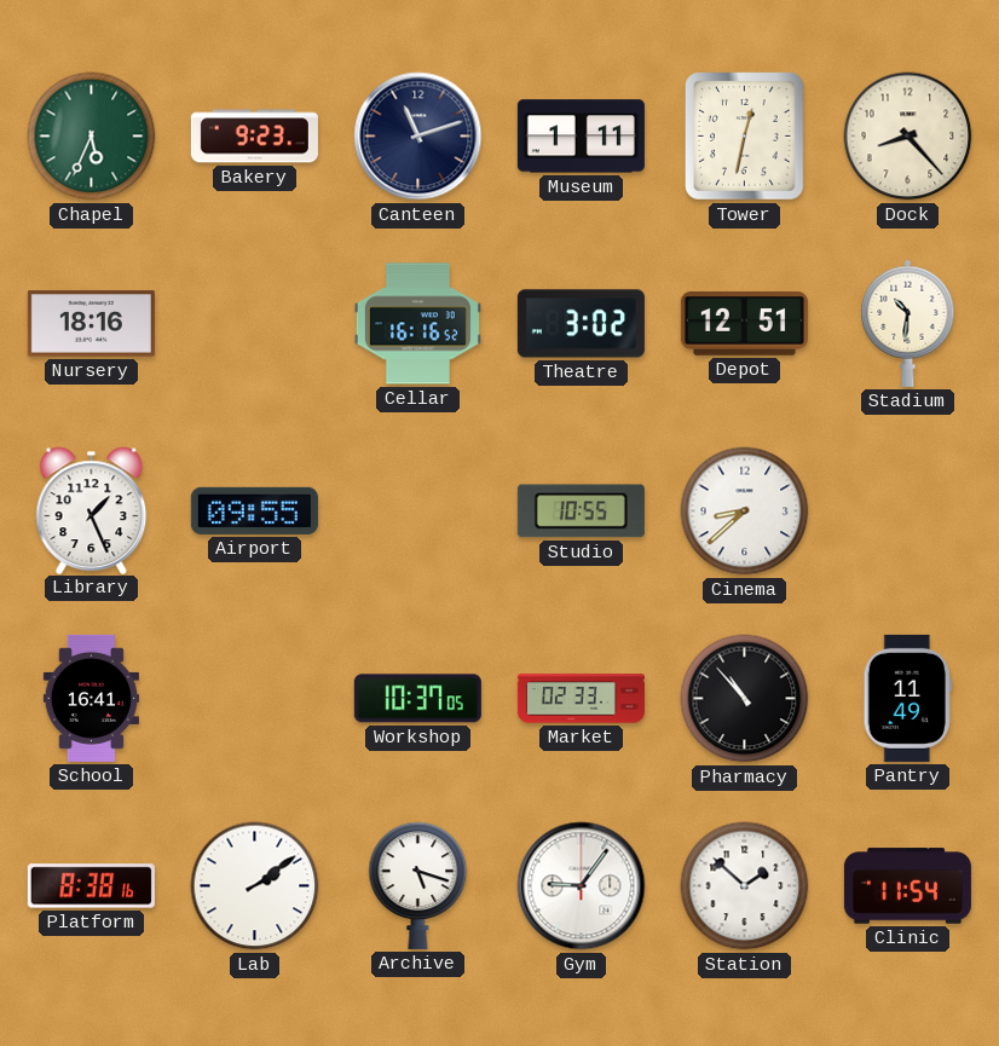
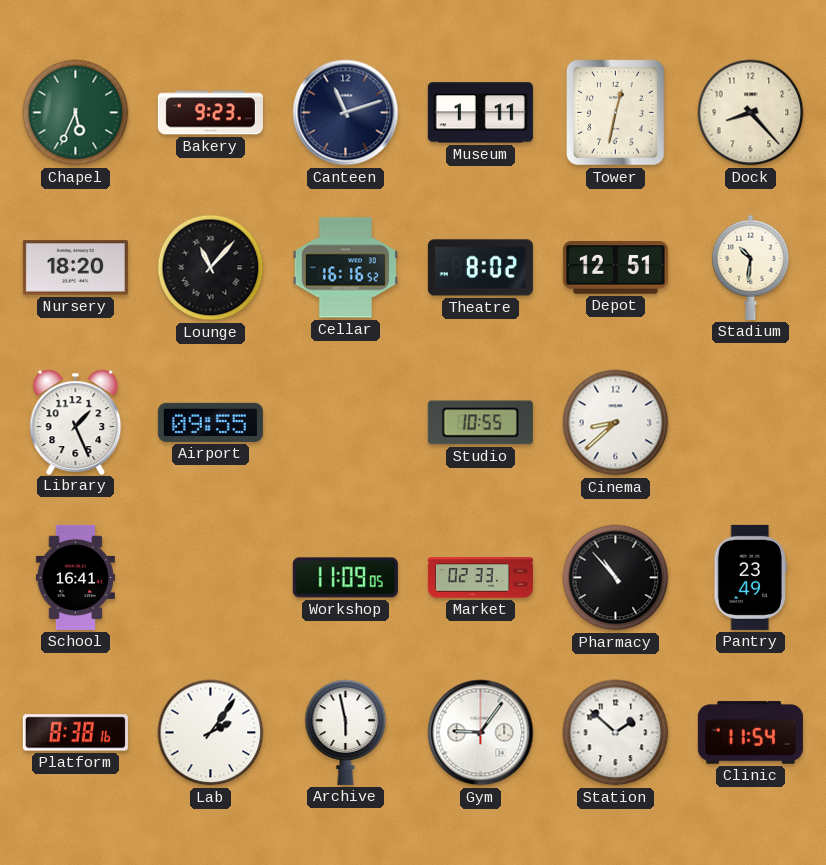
Nursery: 18:16 -> 18:20 (75, 268)
Lounge: none -> 11:07 (211, 268)
Theatre: 3:02 -> 8:02 (480, 268)
Workshop: 10:37 -> 11:09 (345, 578)
Pantry: 11:49 -> 23:49 (750, 577)
Lab: 2:09 -> 2:06 (211, 733)
Archive: 5:18 -> 5:58 (346, 732)
